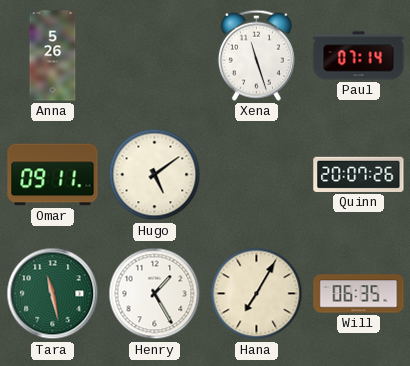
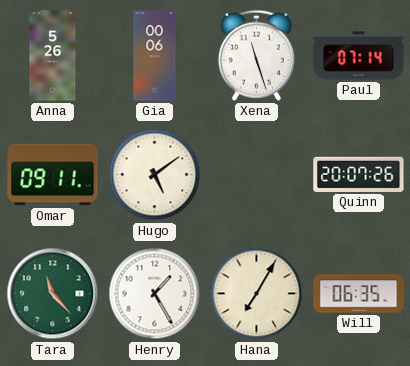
Gia: none -> 00:06 (155, 56)
Tara: 11:28 -> 11:23 (53, 294)
